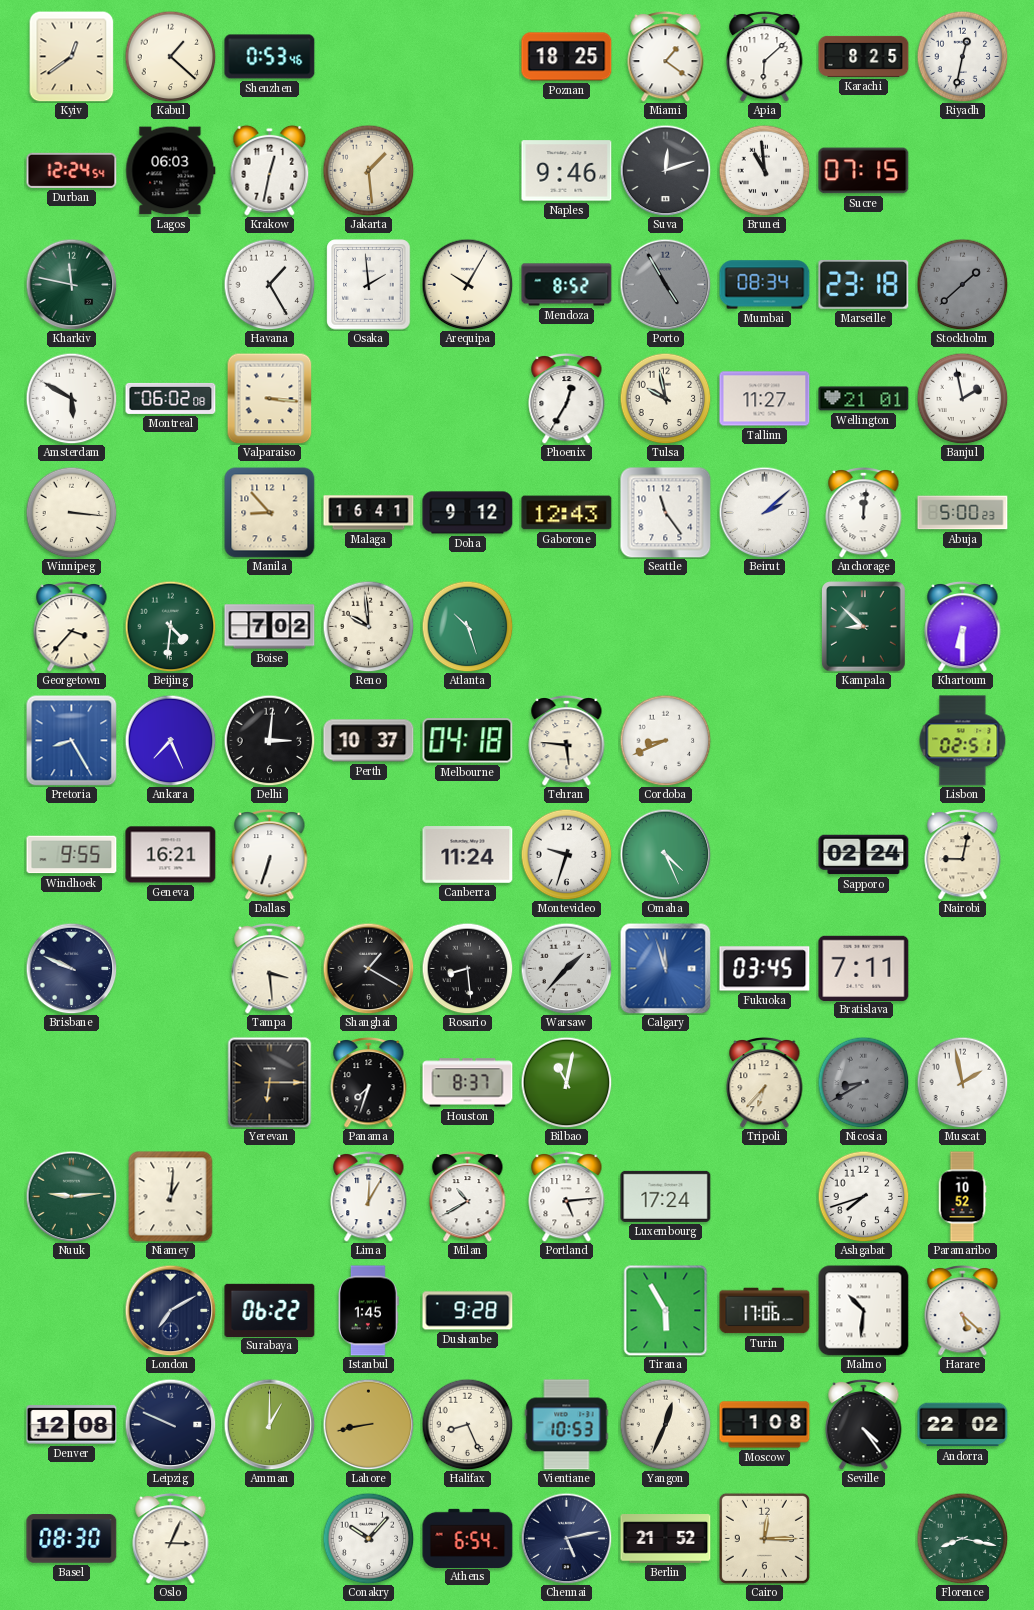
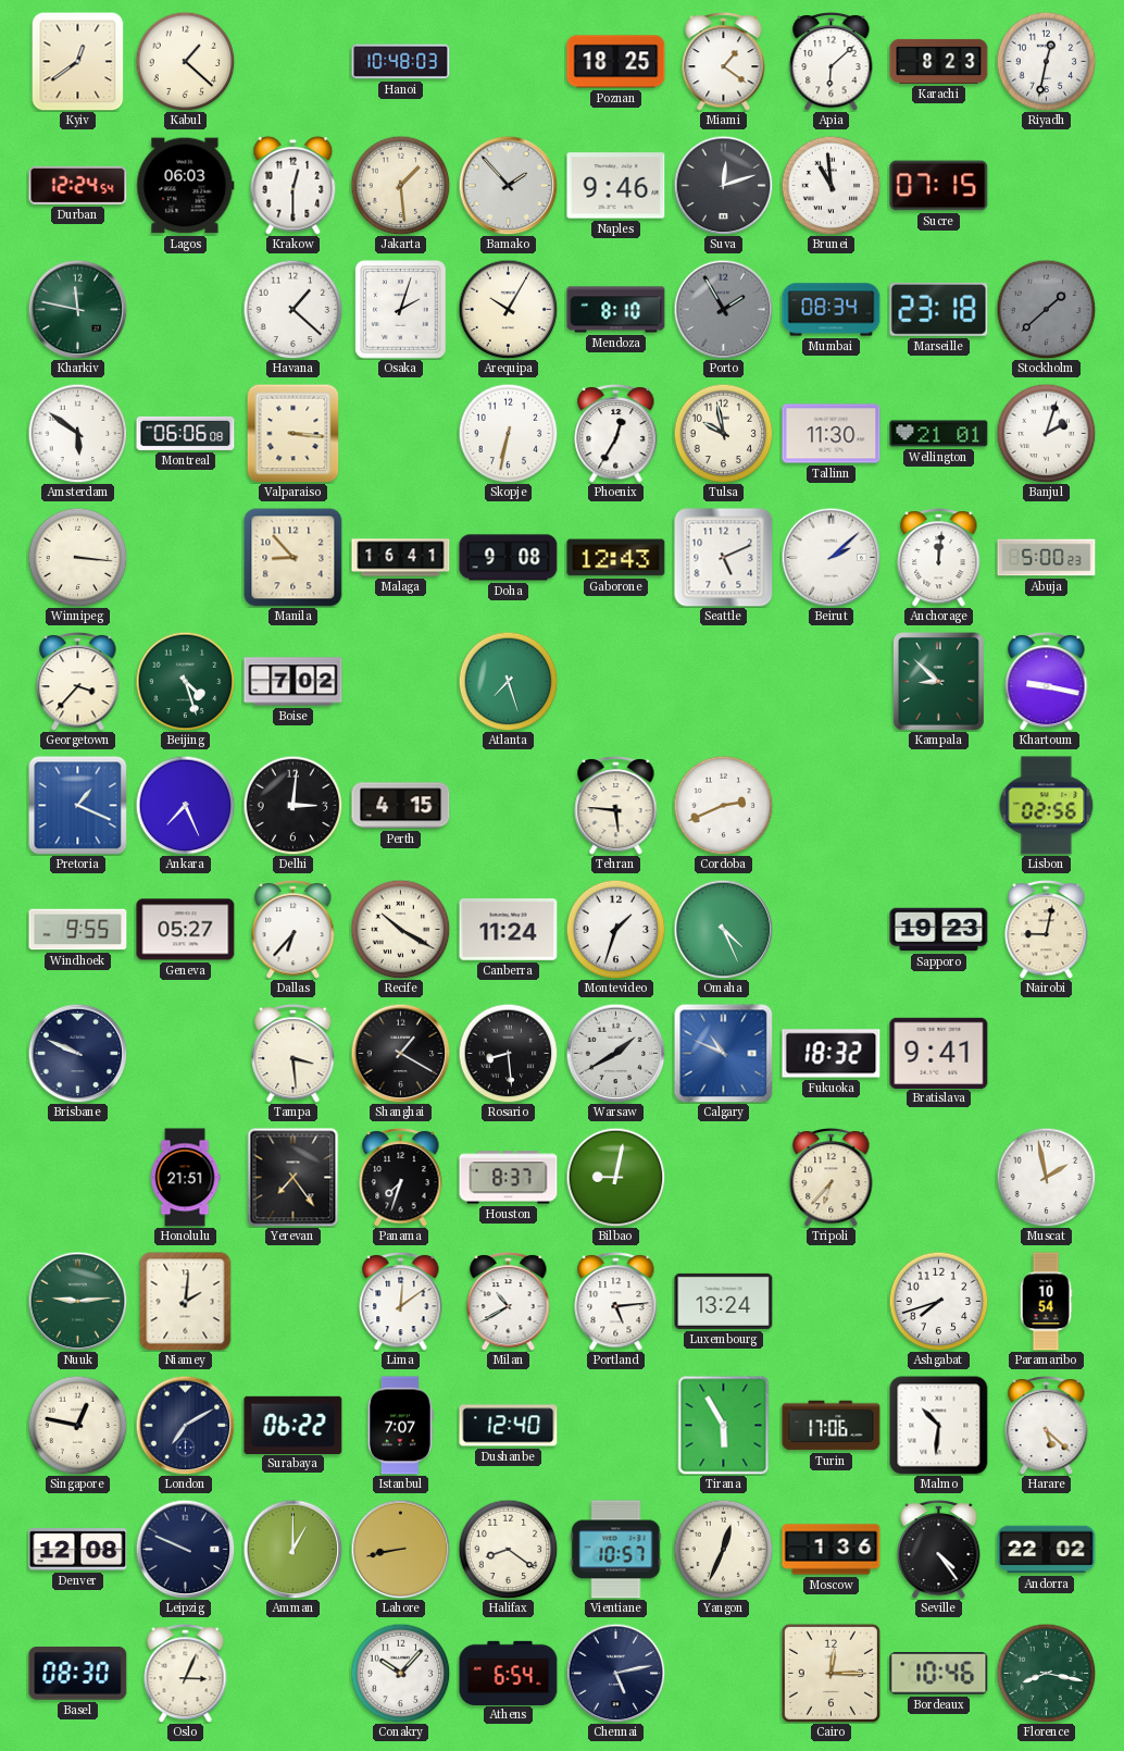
Shenzhen: 0:53 -> none (270, 57)
Hanoi: none -> 10:48 (401, 62)
Karachi: 8:25 -> 8:23 (939, 61)
Krakow: 12:32 -> 12:30 (294, 185)
Bamako: none -> 1:53 (508, 185)
Havana: 1:25 -> 1:22 (292, 309)
Osaka: 1:59 -> 2:03 (401, 310)
Mendoza: 8:52 -> 8:10 (616, 310)
Porto: 4:55 -> 1:55 (723, 309)
Amsterdam: 5:50 -> 5:51 (77, 433)
Montreal: 06:02 -> 06:06 (186, 433)
Skopje: none -> 6:32 (508, 433)
Tallinn: 11:27 -> 11:30 (832, 434)
Banjul: 1:58 -> 2:03 (1046, 433)
Doha: 9:12 -> 9:08 (509, 558)
Seattle: 11:24 -> 5:11 (724, 558)
Beijing: 4:31 -> 4:27 (185, 681)
Reno: 9:59 -> none (368, 626)
Atlanta: 10:27 -> 7:27 (508, 681)
Khartoum: 6:30 -> 9:17 (1047, 682)
Pretoria: 8:25 -> 1:19 (77, 805)
Perth: 10:37 -> 4:15 (401, 806)
Melbourne: 04:18 -> none (468, 741)
Cordoba: 8:41 -> 2:41 (723, 805)
Lisbon: 02:51 -> 02:56 (1047, 806)
Geneva: 16:21 -> 05:27 (186, 930)
Dallas: 6:33 -> 6:37 (294, 930)
Recife: none -> 10:20 (400, 929)
Montevideo: 9:33 -> 1:33 (615, 929)
Sapporo: 02:24 -> 19:23 (939, 930)
Warsaw: 1:37 -> 1:40 (615, 1053)
Calgary: 11:57 -> 10:49 (723, 1053)
Fukuoka: 03:45 -> 18:32 (832, 1054)
Bratislava: 7:11 -> 9:41 (939, 1053)
Honolulu: none -> 21:51 (185, 1178)
Yerevan: 6:15 -> 7:24 (294, 1178)
Bilbao: 11:02 -> 9:02 (615, 1177)
Nicosia: 8:40 -> none (863, 1082)
Niamey: 1:01 -> 2:01 (186, 1302)
Lima: 12:05 -> 12:09 (401, 1302)
Luxembourg: 17:24 -> 13:24 (724, 1301)
Paramaribo: 10:52 -> 10:54 (1046, 1302)
Singapore: none -> 12:47 (77, 1425)
Istanbul: 1:45 -> 7:07 (401, 1426)
Dushanbe: 9:28 -> 12:40 (509, 1426)
Halifax: 8:26 -> 8:21 (508, 1549)
Vientiane: 10:53 -> 10:57 (616, 1550)
Moscow: 1:08 -> 1:36 (832, 1550)
Berlin: 21:52 -> none (666, 1539)
Bordeaux: none -> 10:46 (939, 1674)
